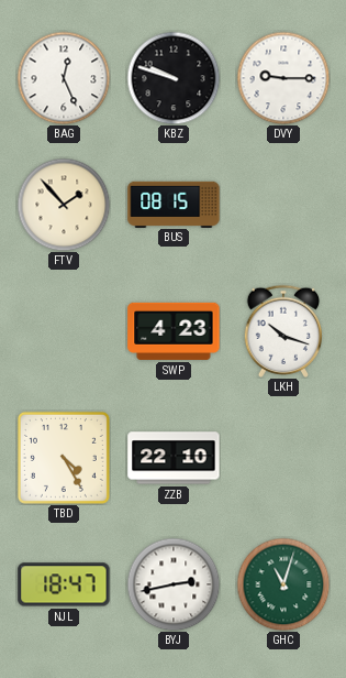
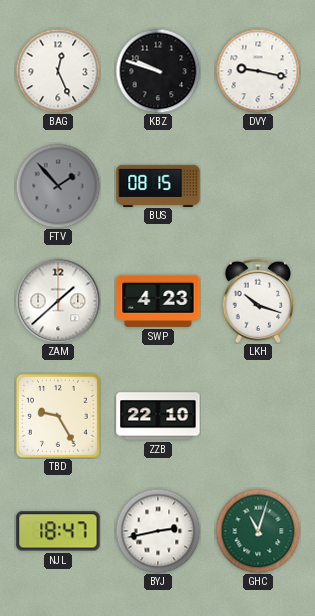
DVY: 9:15 -> 9:17 (258, 71)
FTV dial: cream -> grey (58, 186)
ZAM: none -> 1:38 (58, 301)
TBD: 4:25 -> 9:25 (58, 416)
